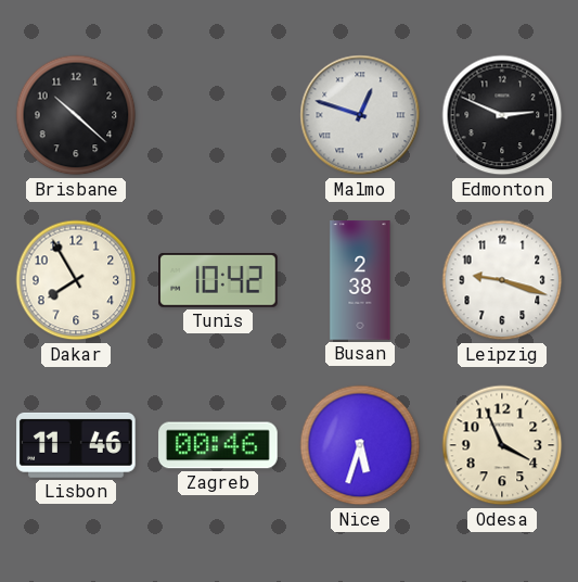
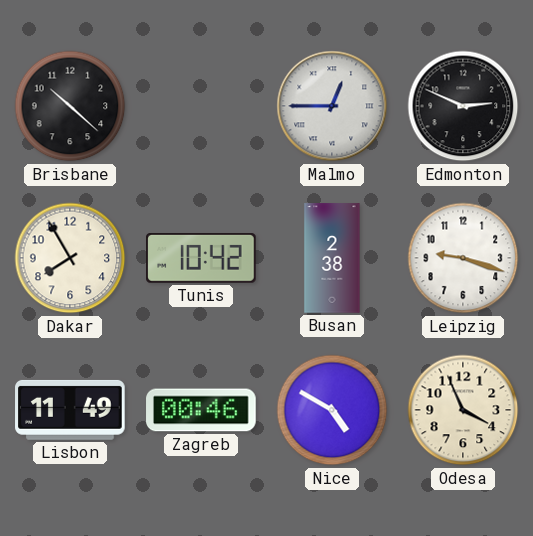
Malmo: 12:48 -> 12:45 (332, 106)
Lisbon: 11:46 -> 11:49 (70, 410)
Nice: 5:33 -> 4:50 (332, 410)
